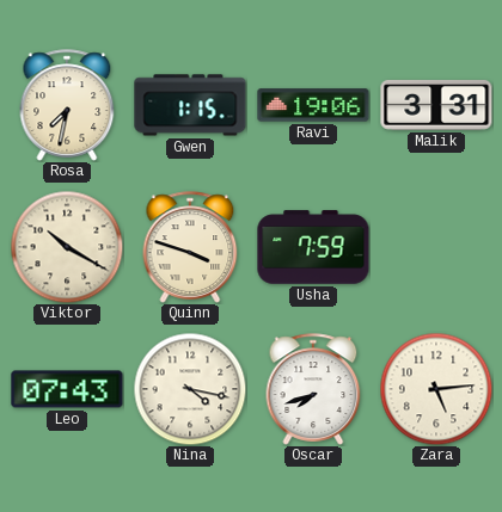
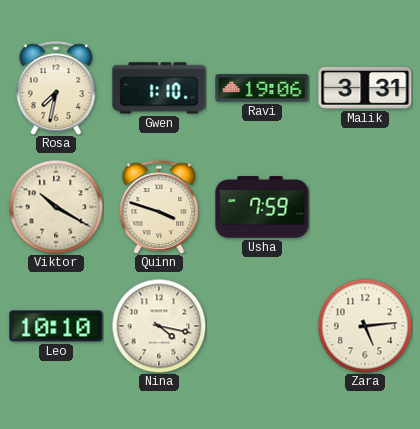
Gwen: 1:15 -> 1:10 (159, 88)
Leo: 07:43 -> 10:10 (56, 326)
Oscar: 7:42 -> none (313, 389)
